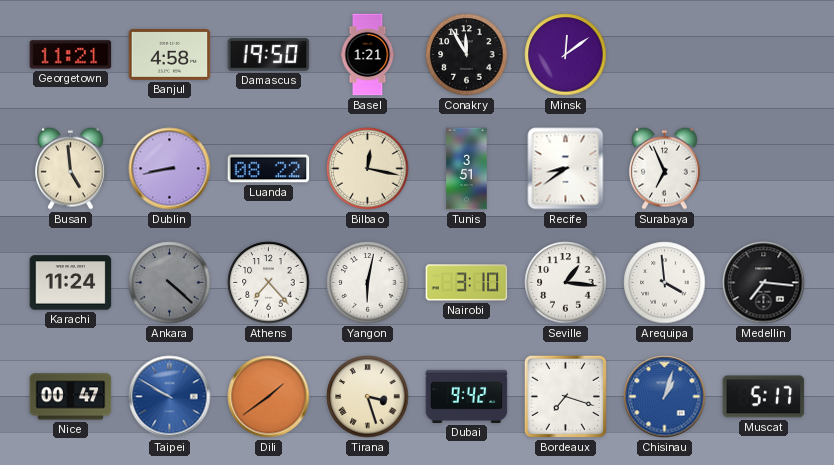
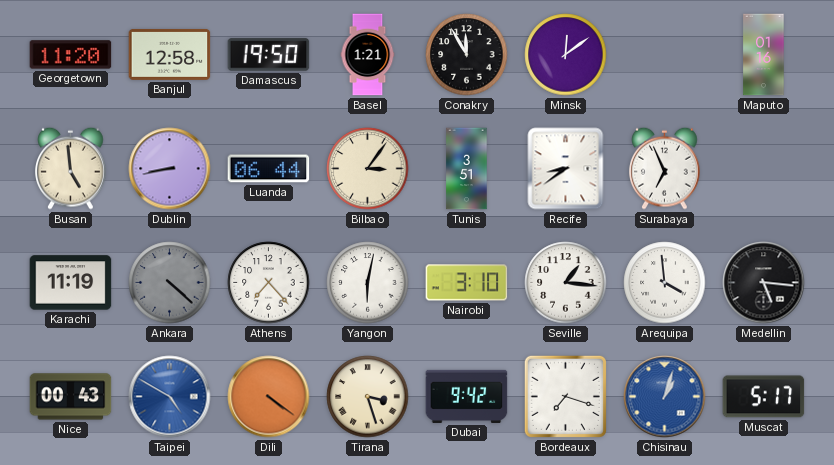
Georgetown: 11:21 -> 11:20 (71, 55)
Banjul: 4:58 -> 12:58 (170, 54)
Maputo: none -> 01:16 (764, 55)
Luanda: 08:22 -> 06:44 (269, 169)
Bilbao: 12:17 -> 3:06 (368, 169)
Karachi: 11:24 -> 11:19 (71, 283)
Medellin: 7:16 -> 5:16 (764, 283)
Nice: 00:47 -> 00:43 (71, 397)
Taipei: 9:50 -> 4:50 (170, 397)
Dili: 1:39 -> 4:21 (269, 397)
